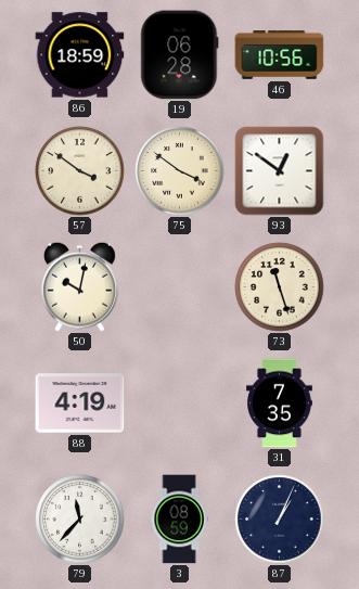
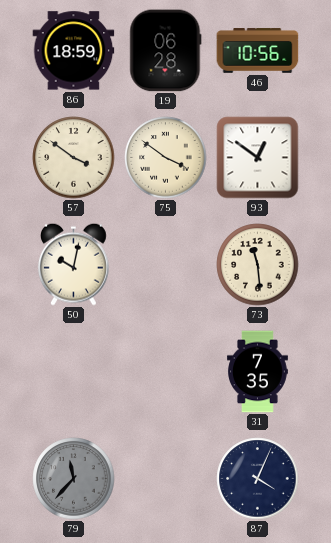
73: 11:27 -> 11:29 (258, 265)
88: 4:19 -> none (80, 404)
79 dial: white -> grey (74, 479)
3: 08:59 -> none (179, 520)
87: 1:04 -> 4:04 (258, 479)
